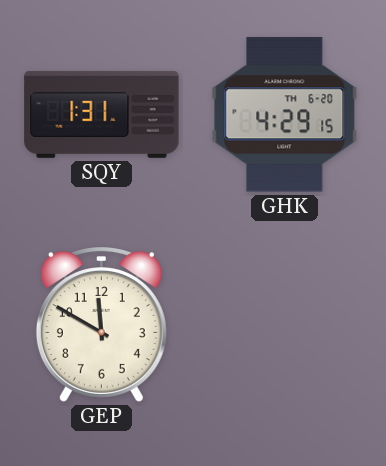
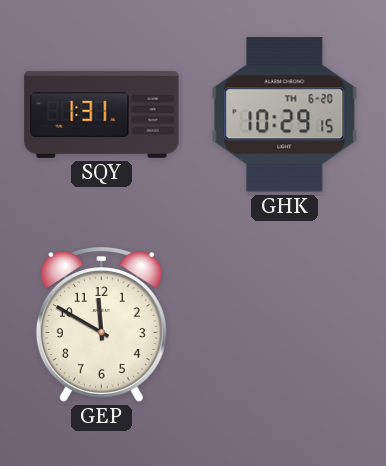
GHK: 4:29 -> 10:29 (285, 115)
